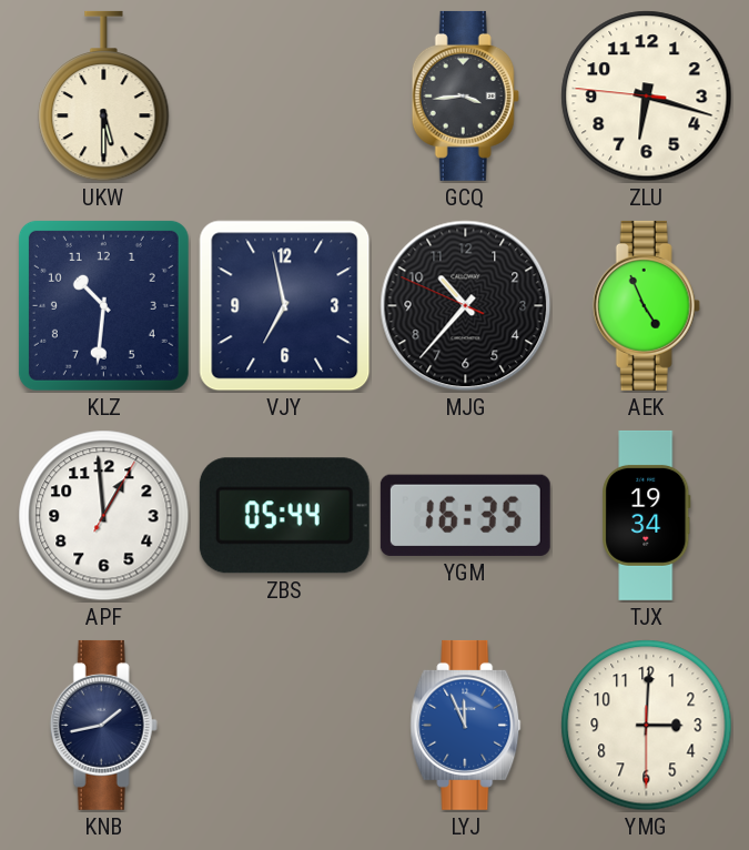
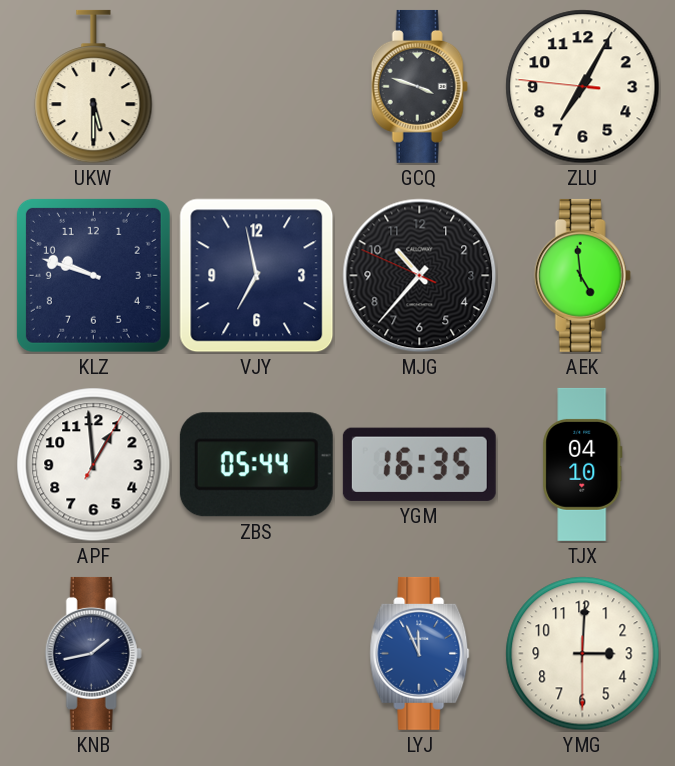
GCQ: 3:44 -> 3:48 (419, 86)
ZLU: 6:17 -> 7:04 (583, 87)
KLZ: 10:31 -> 9:48 (93, 275)
AEK: 4:56 -> 4:59 (582, 275)
TJX: 19:34 -> 04:10 (583, 464)
